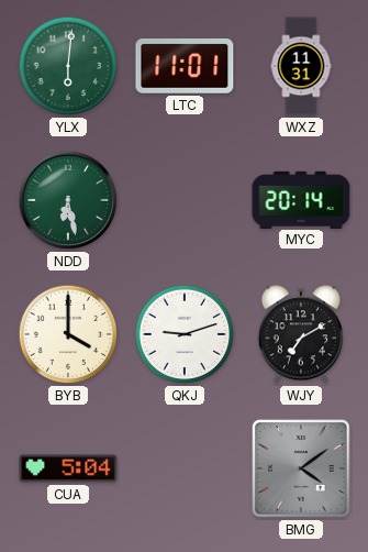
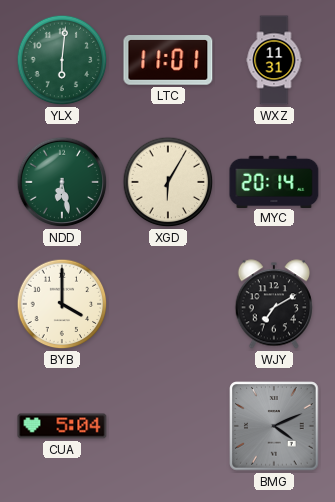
XGD: none -> 6:05 (168, 182)
QKJ: 9:12 -> none (185, 334)
BMG: 4:09 -> 4:11 (274, 426)
